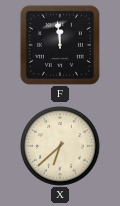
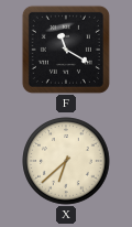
F: 11:59 -> 11:20 (66, 50)
